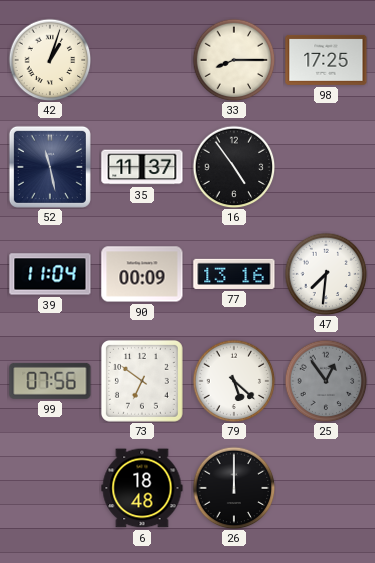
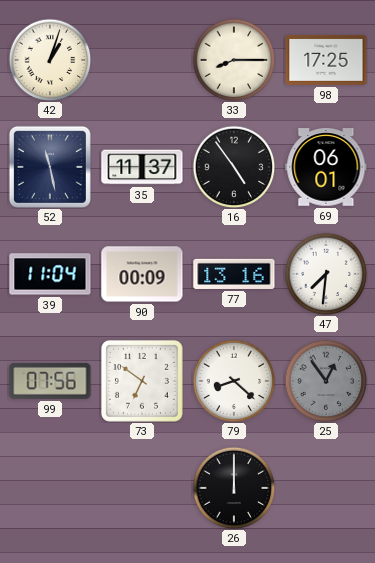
69: none -> 06:01 (326, 167)
79: 5:22 -> 8:22 (234, 381)
6: 18:48 -> none (142, 488)
